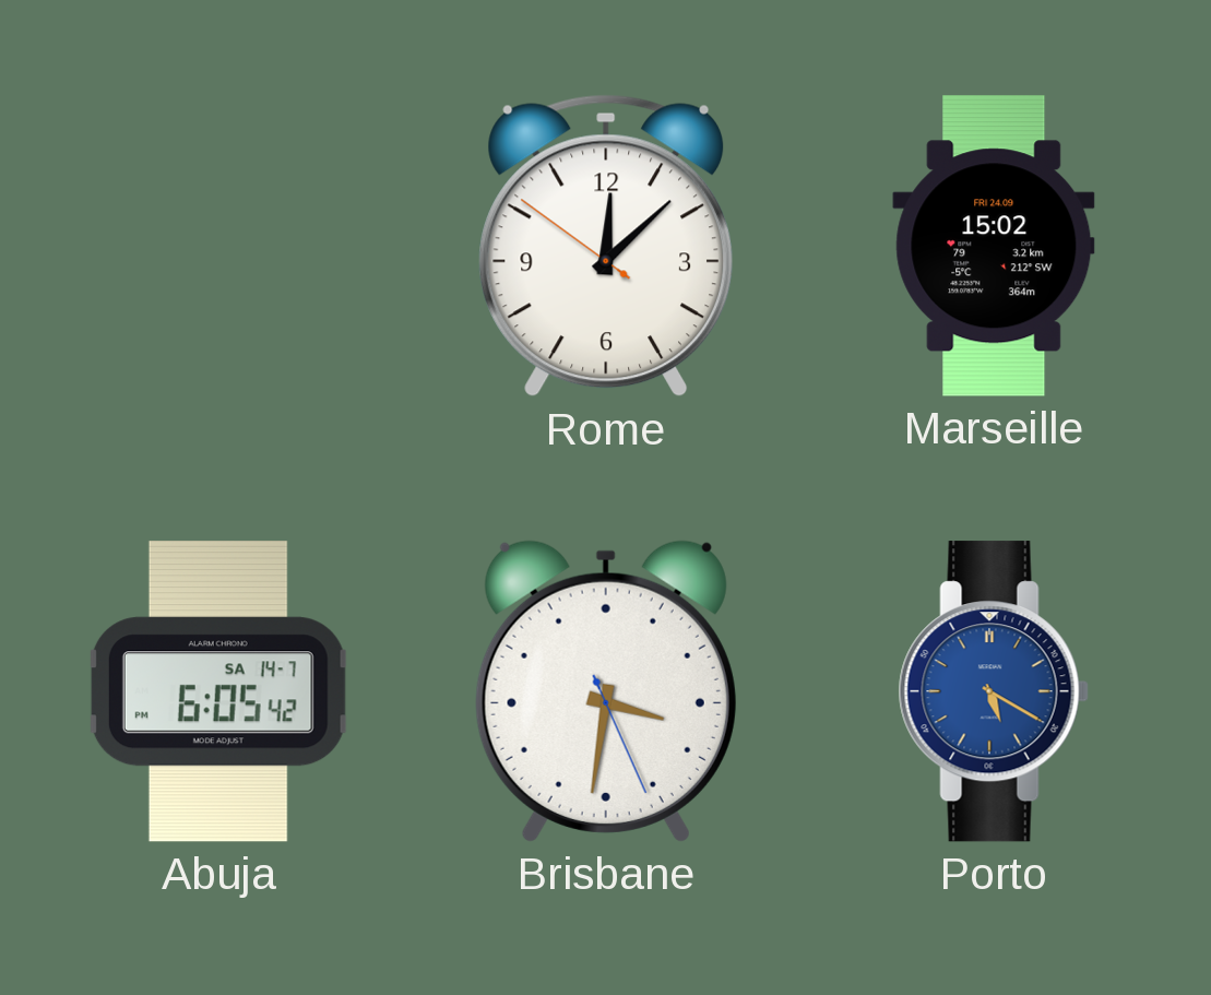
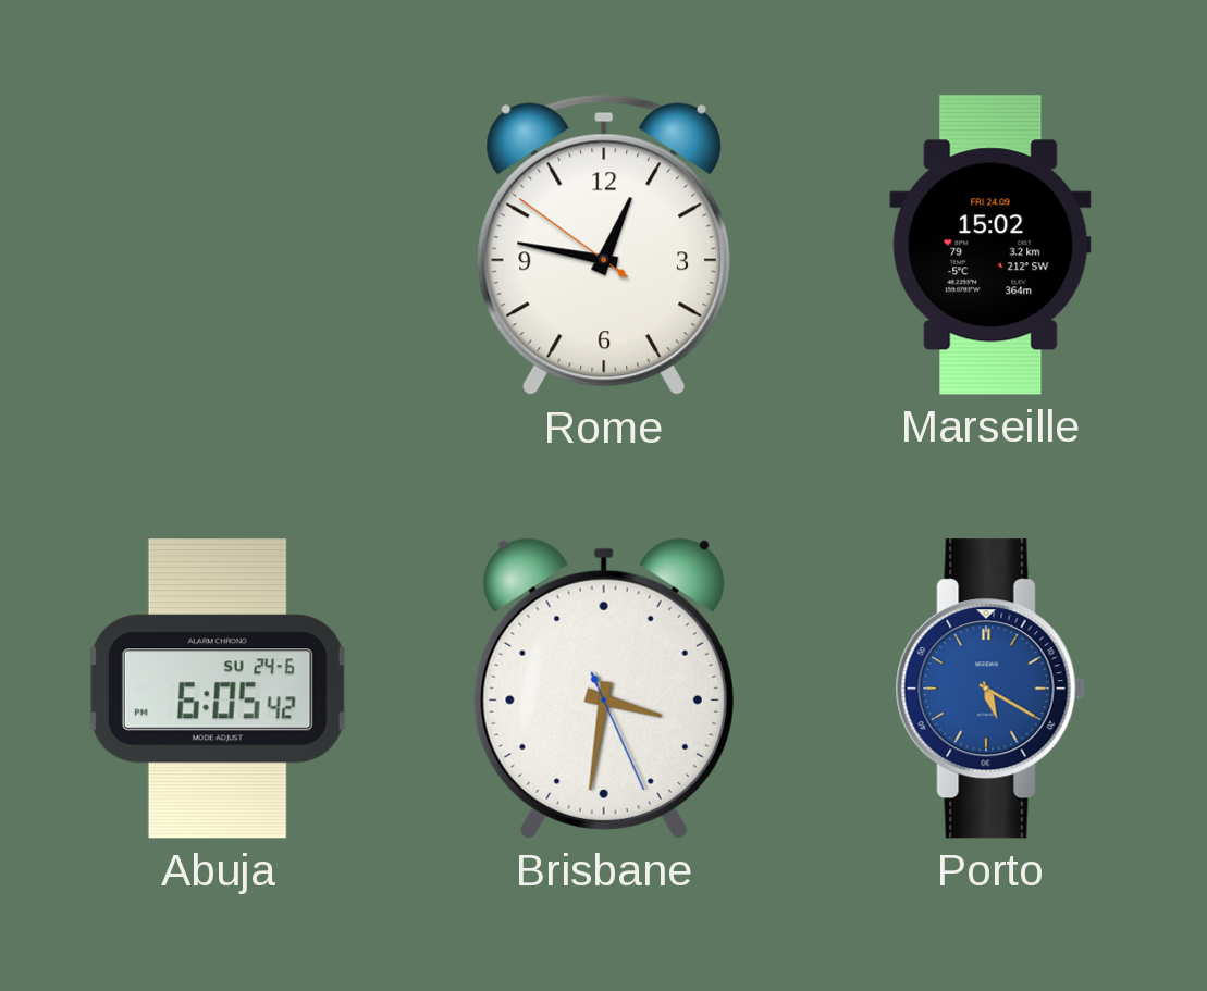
Rome: 12:07 -> 12:46 (604, 245)
Abuja date: SA 14-7 -> SU 24-6 (218, 689)
